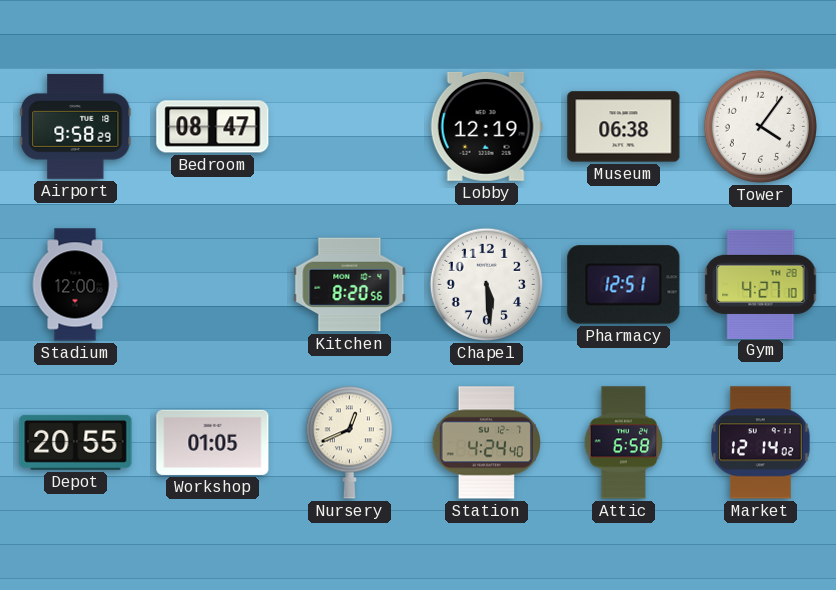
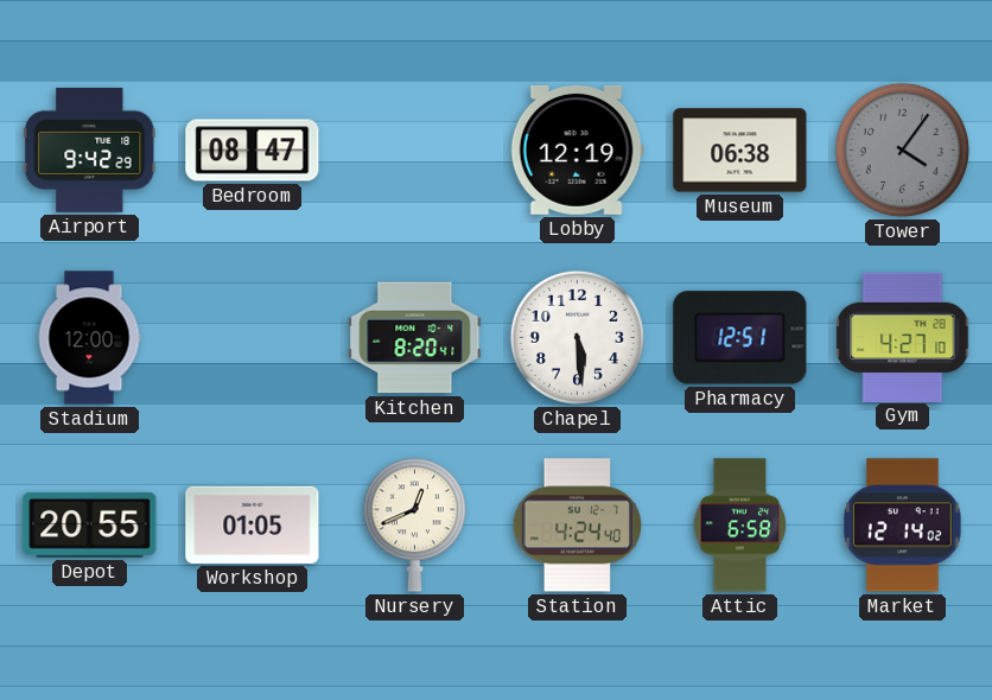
Airport: 9:58 -> 9:42 (90, 149)
Tower dial: white -> grey (902, 149)
Kitchen: 8:20:56 -> 8:20:41 (415, 338)
